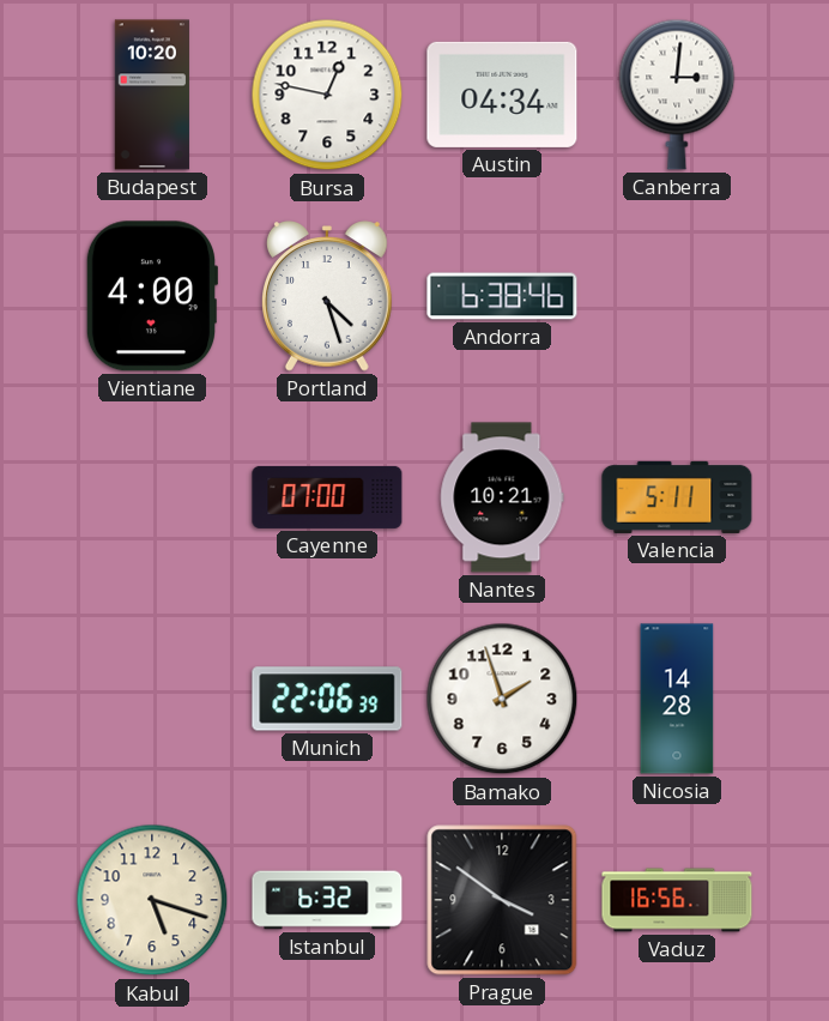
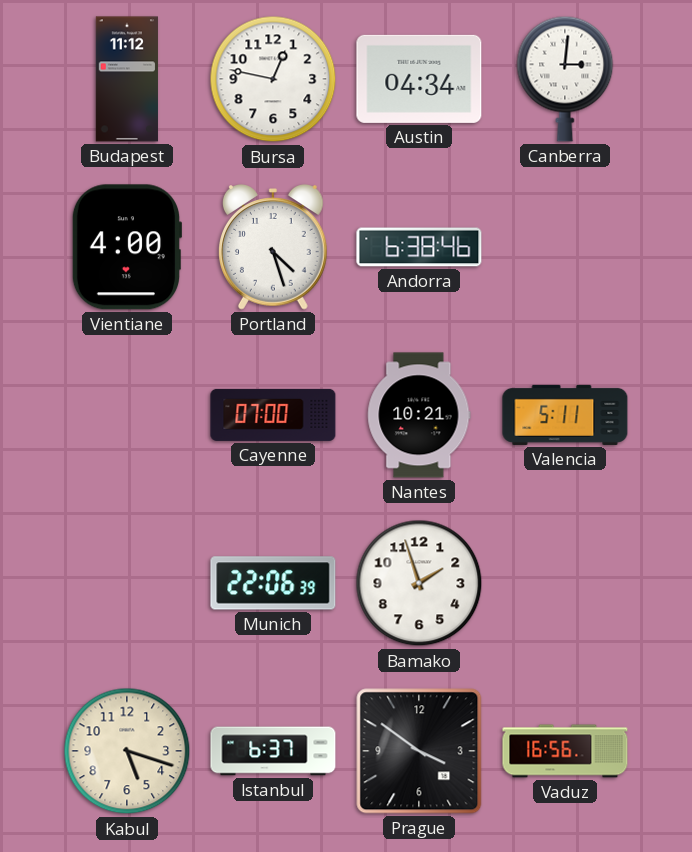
Budapest: 10:20 -> 11:12 (127, 79)
Nicosia: 14:28 -> none (677, 699)
Istanbul: 6:32 -> 6:37 (273, 751)
